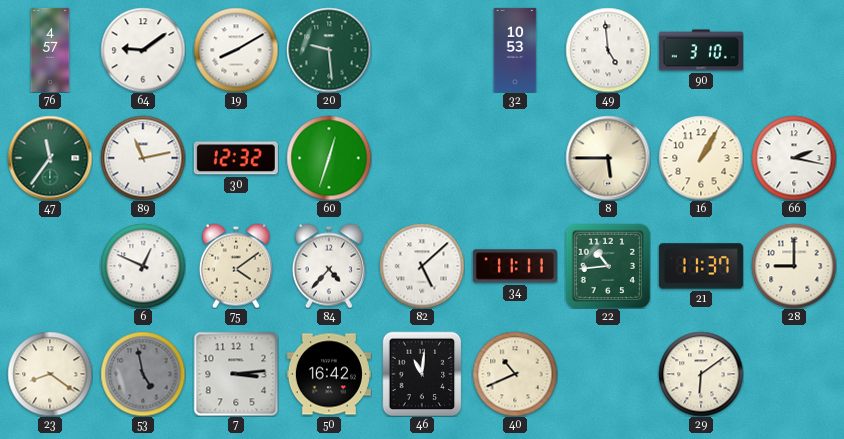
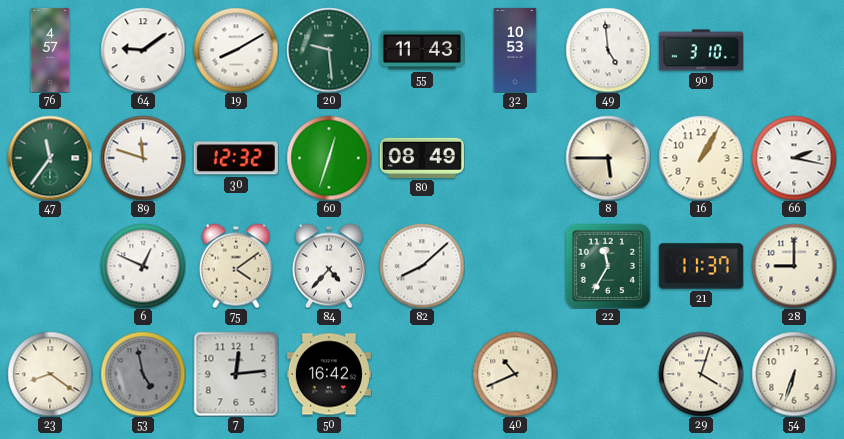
55: none -> 11:43 (422, 50)
89: 11:13 -> 11:48 (143, 158)
80: none -> 08:49 (422, 158)
82: 5:08 -> 8:08 (422, 266)
34: 11:11 -> none (515, 266)
22: 10:44 -> 11:35 (608, 266)
7: 3:14 -> 12:14 (236, 374)
46: 11:01 -> none (422, 374)
29: 6:09 -> 4:03 (701, 374)
54: none -> 6:33 (794, 374)
